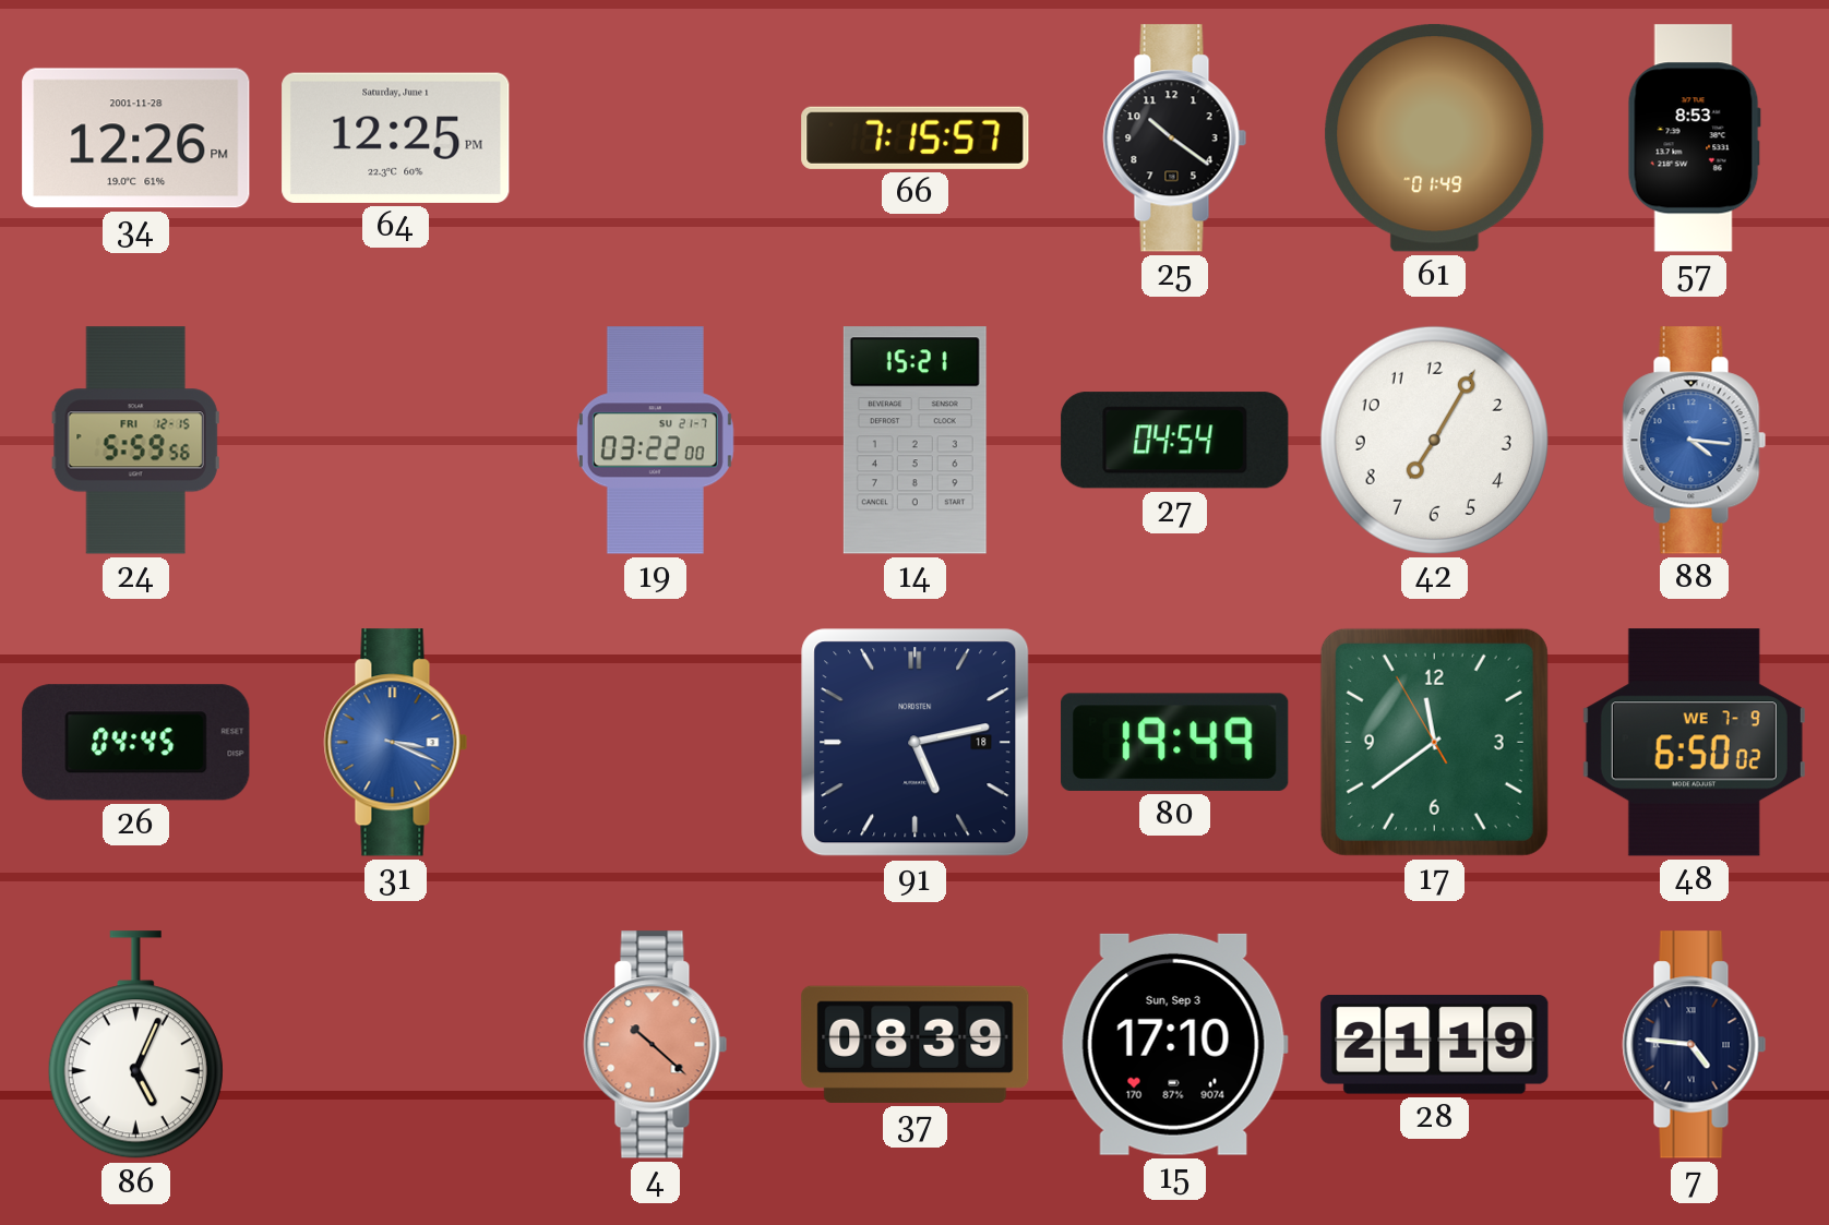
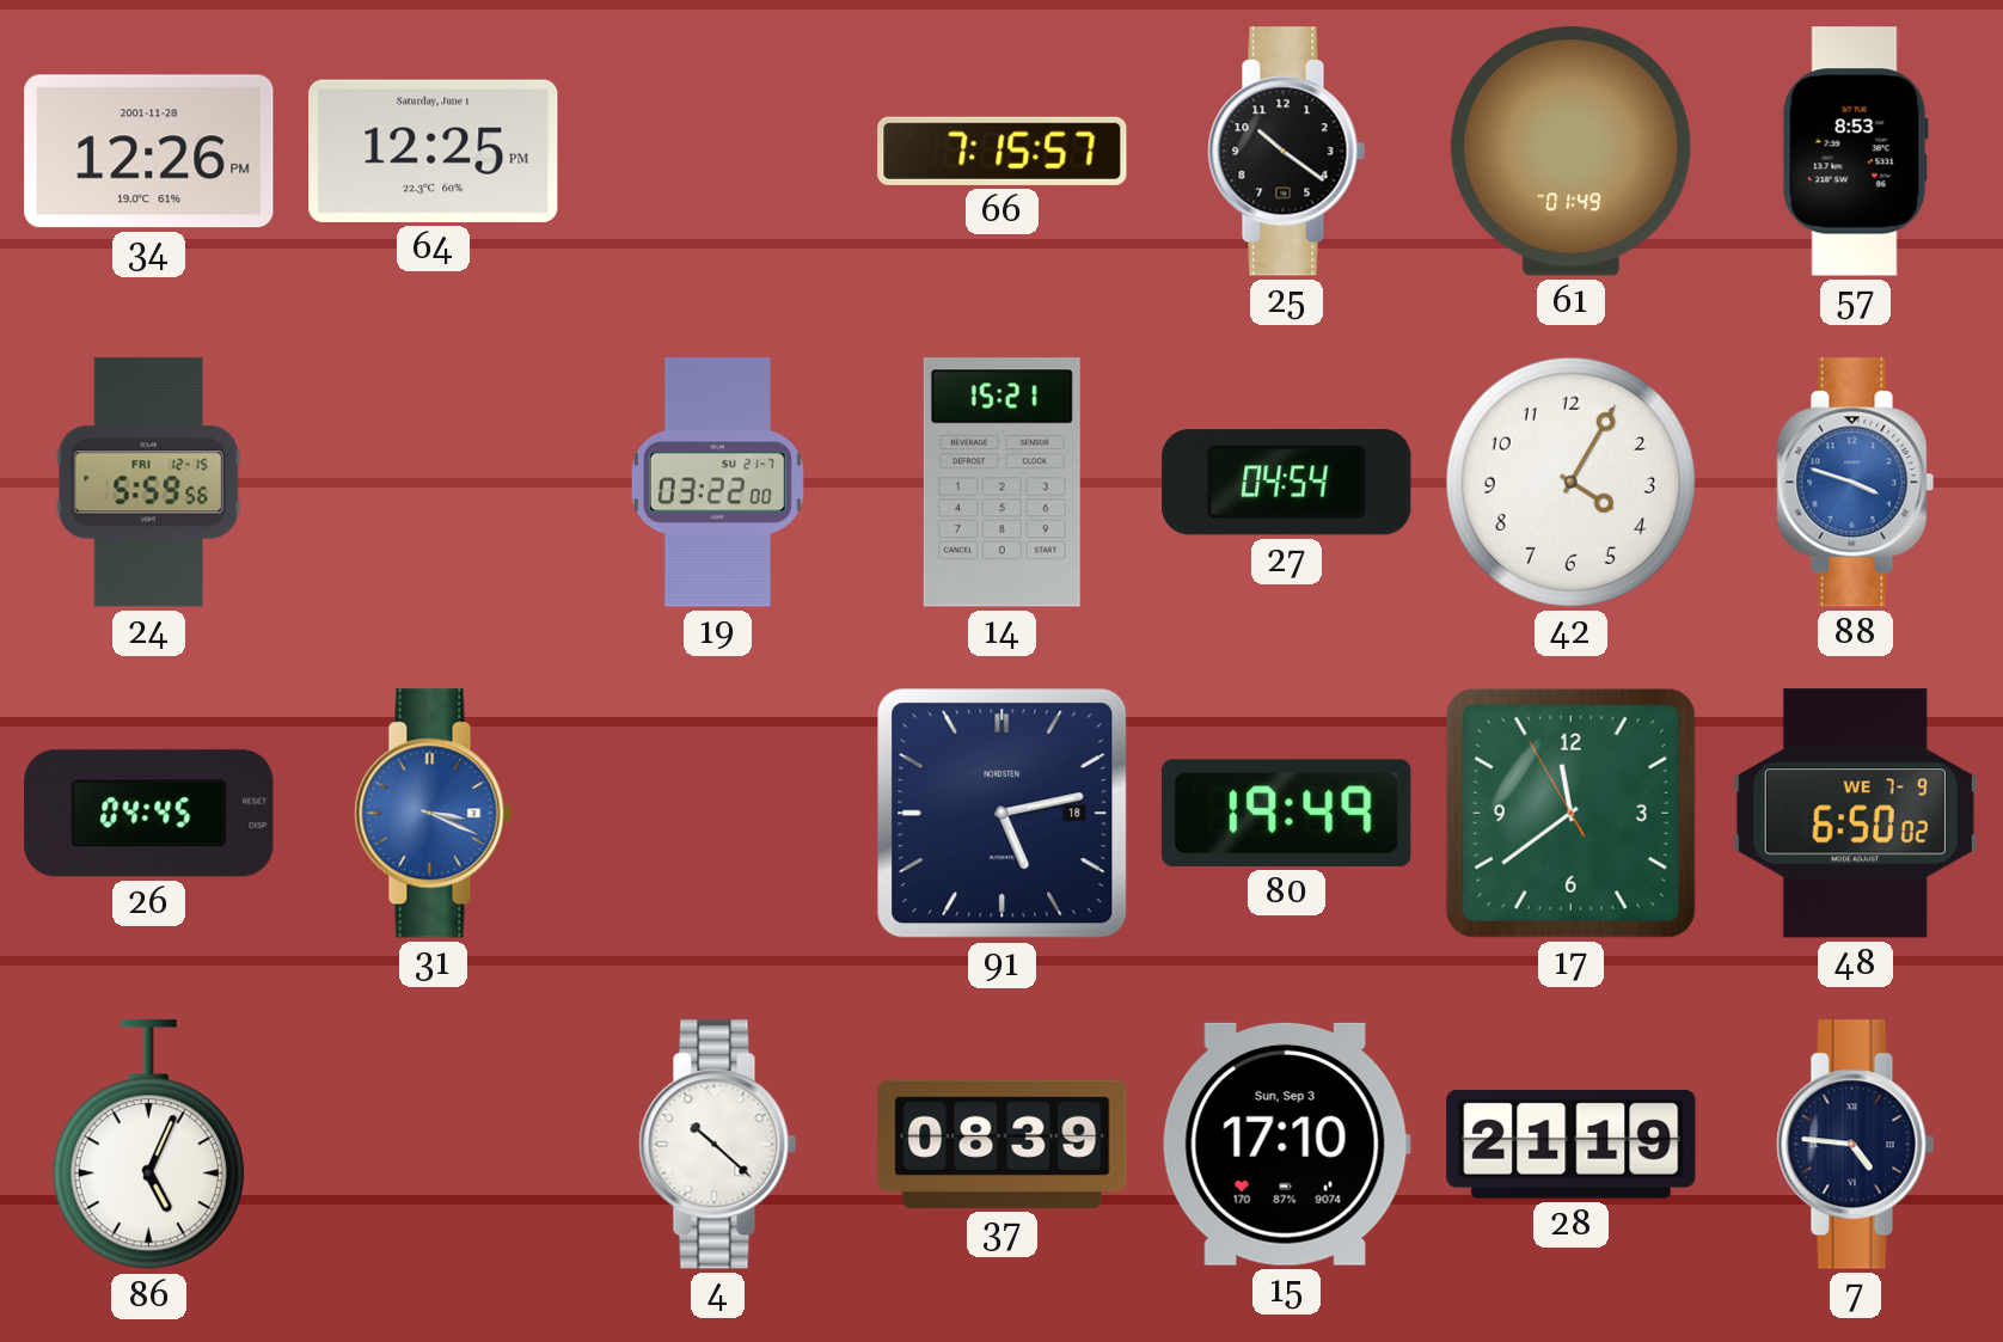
42: 7:05 -> 4:05 (1570, 482)
88: 4:16 -> 3:48 (1856, 483)
4 dial: salmon -> white (718, 1145)
